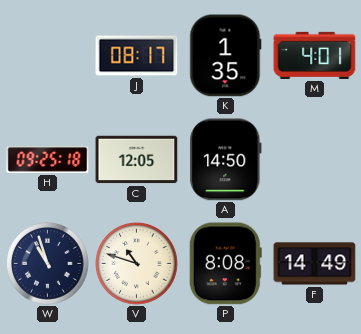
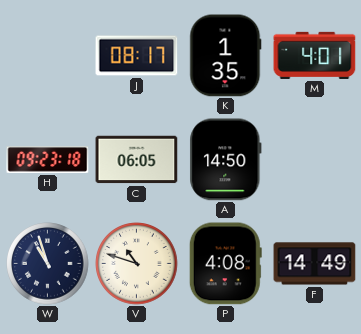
H: 09:25 -> 09:23 (48, 160)
C: 12:05 -> 06:05 (137, 160)
P: 8:08 -> 4:08 (225, 264)
